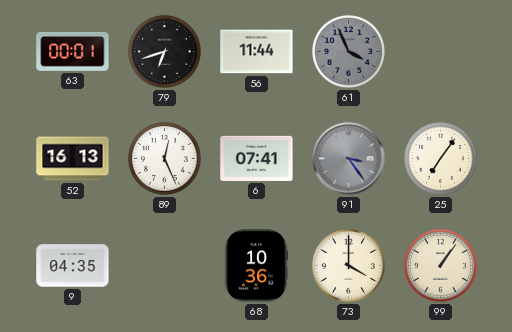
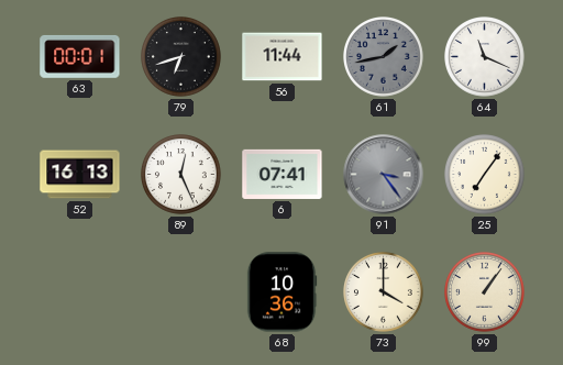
61: 3:56 -> 1:43 (384, 57)
64: none -> 11:19 (485, 57)
9: 04:35 -> none (73, 266)
